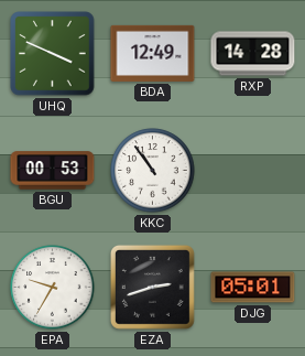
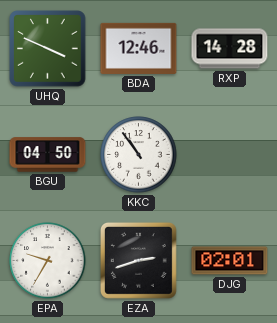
BDA: 12:49 -> 12:46 (139, 48)
BGU: 00:53 -> 04:50 (48, 155)
DJG: 05:01 -> 02:01 (230, 261)
